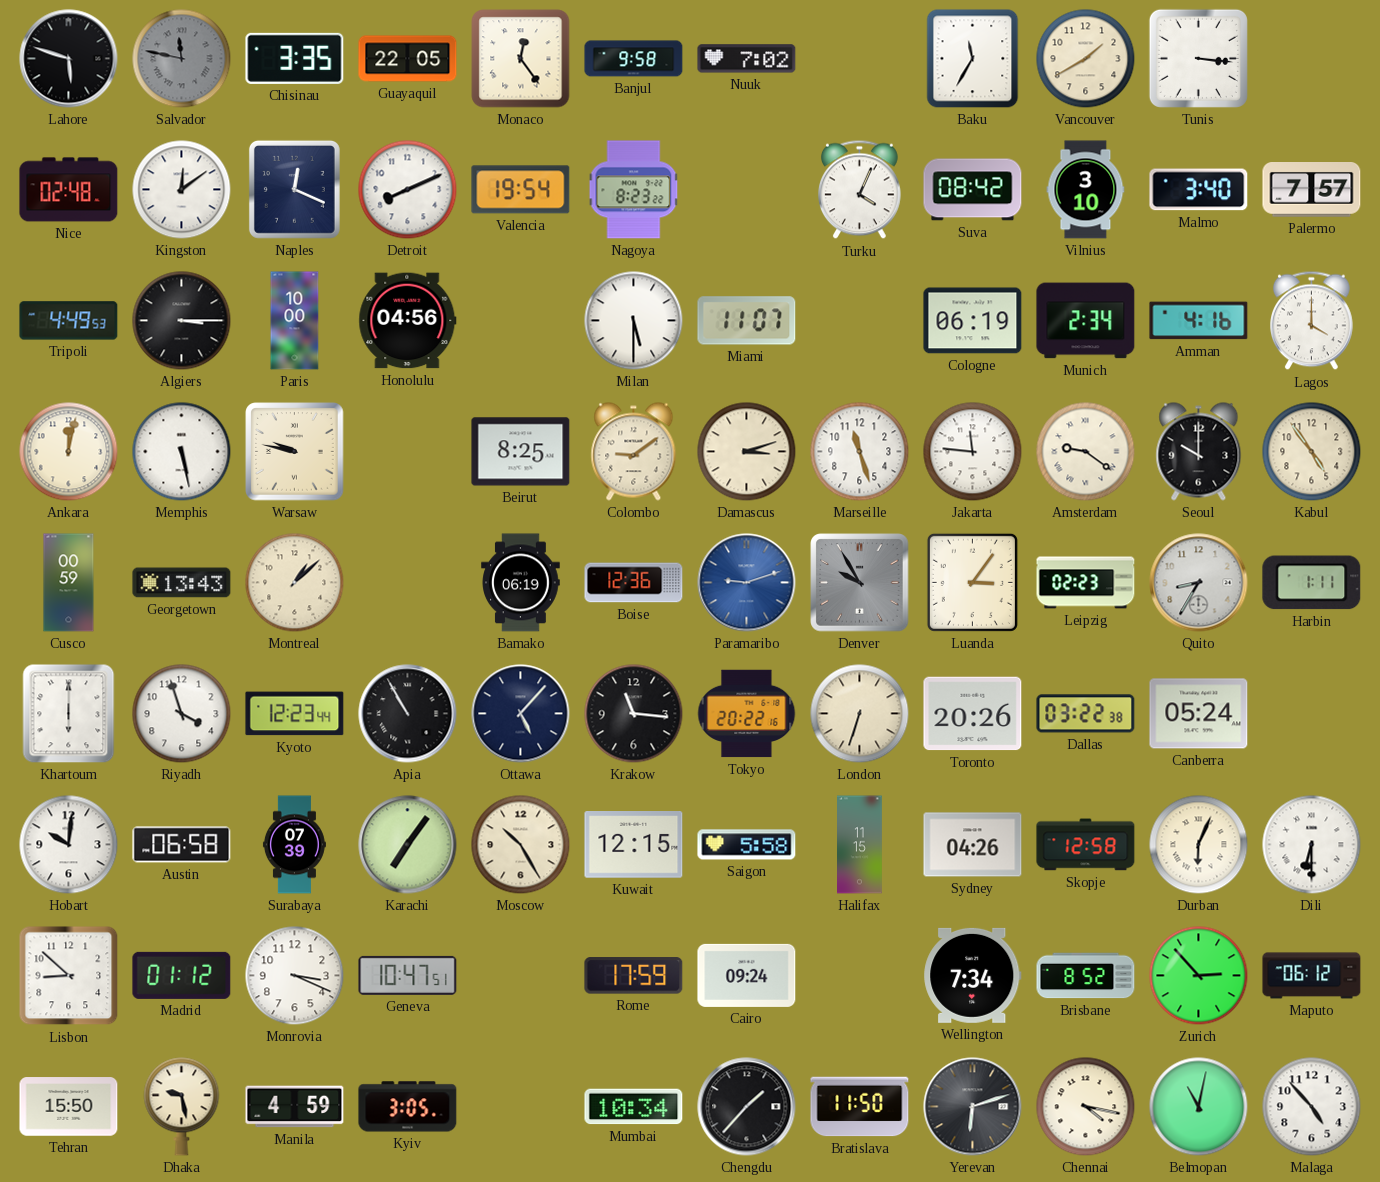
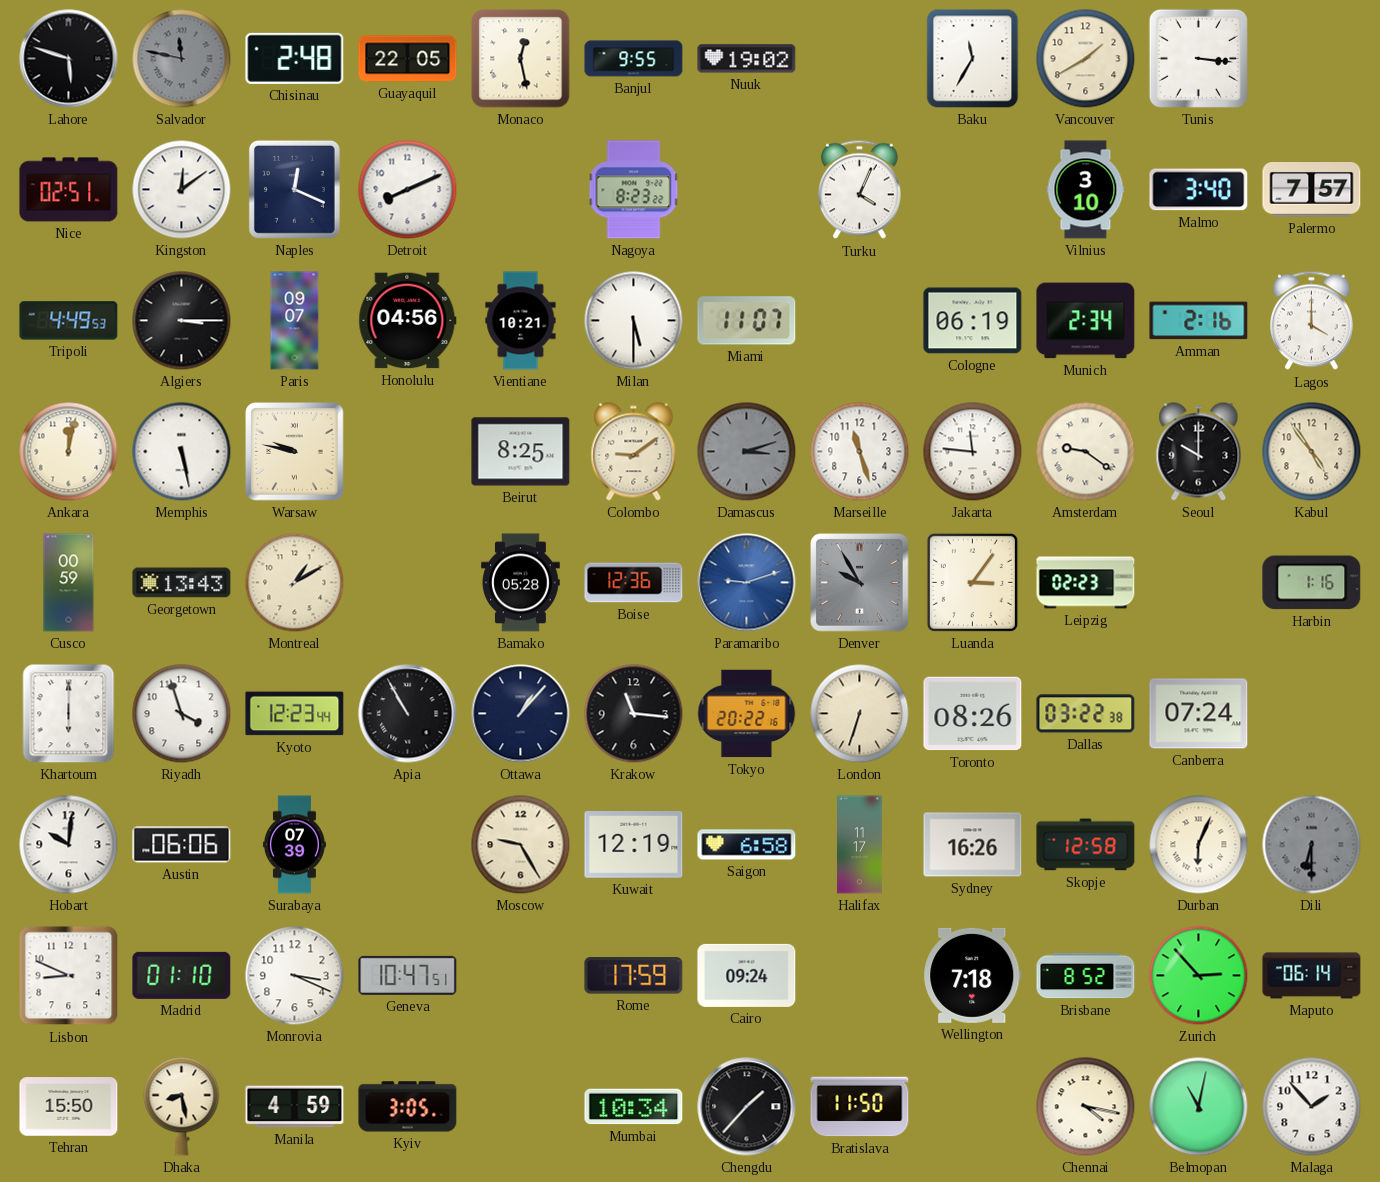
Chisinau: 3:35 -> 2:48 (295, 58)
Monaco: 12:24 -> 12:28 (521, 59)
Banjul: 9:58 -> 9:55 (634, 59)
Nuuk: 7:02 -> 19:02 (747, 59)
Nice: 02:48 -> 02:51 (69, 190)
Valencia: 19:54 -> none (521, 190)
Suva: 08:42 -> none (973, 190)
Paris: 10:00 -> 09:07 (295, 321)
Vientiane: none -> 10:21 (521, 321)
Amman: 4:16 -> 2:16 (1199, 321)
Damascus dial: cream -> grey (747, 452)
Montreal: 1:08 -> 1:10 (295, 583)
Bamako: 06:19 -> 05:28 (521, 583)
Quito: 8:35 -> none (1199, 583)
Harbin: 1:11 -> 1:16 (1312, 583)
Ottawa: 5:07 -> 1:07 (521, 714)
Toronto: 20:26 -> 08:26 (973, 714)
Canberra: 05:24 -> 07:24 (1199, 714)
Austin: 06:58 -> 06:06 (182, 845)
Karachi: 7:06 -> none (408, 845)
Moscow: 10:25 -> 9:25 (521, 845)
Kuwait: 12:15 -> 12:19 (634, 845)
Saigon: 5:58 -> 6:58 (747, 845)
Halifax: 11:15 -> 11:17 (860, 845)
Sydney: 04:26 -> 16:26 (973, 845)
Dili dial: white -> grey (1312, 845)
Lisbon: 8:52 -> 8:49 (69, 976)
Madrid: 01:12 -> 01:10 (182, 975)
Wellington: 7:34 -> 7:18 (973, 975)
Maputo: 06:12 -> 06:14 (1312, 976)
Dhaka: 9:28 -> 8:28 (182, 1107)
Yerevan: 6:12 -> none (973, 1107)
Malaga: 4:53 -> 1:53 (1312, 1107)
